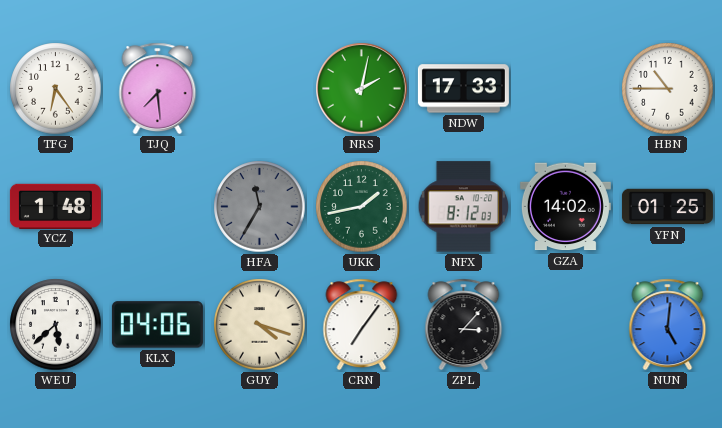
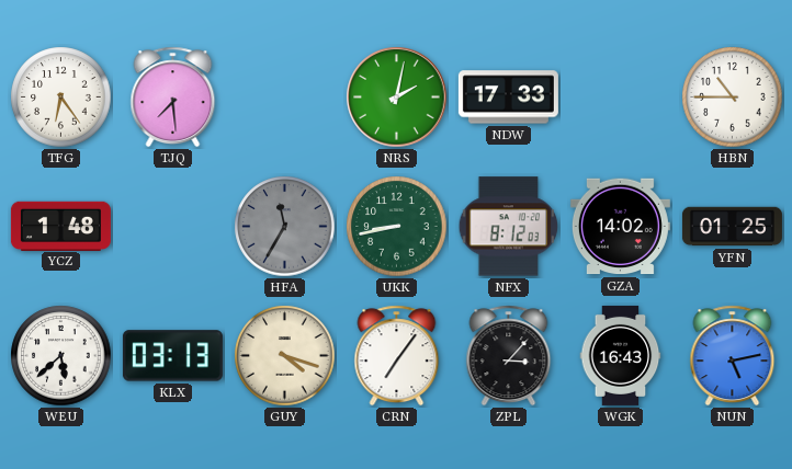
UKK: 1:43 -> 8:43 (397, 227)
KLX: 04:06 -> 03:13 (172, 356)
WGK: none -> 16:43 (621, 355)
NUN: 5:01 -> 5:13 (733, 356)
